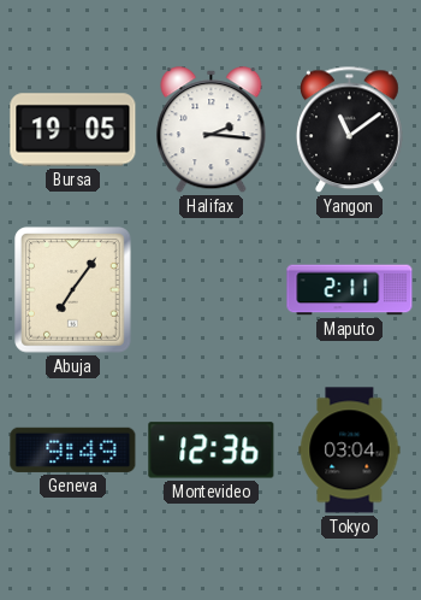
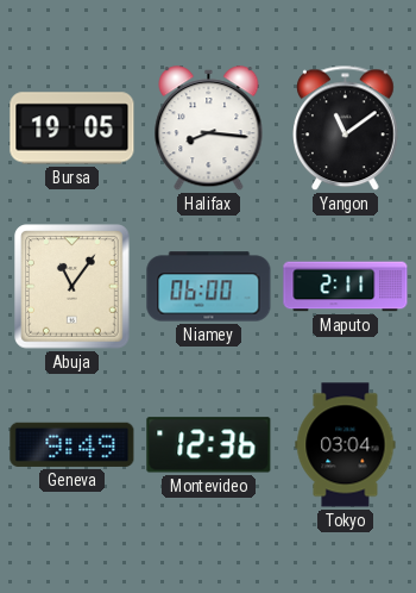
Halifax: 2:16 -> 8:16 (209, 129)
Abuja: 7:06 -> 11:06 (73, 287)
Niamey: none -> 06:00 (209, 287)
